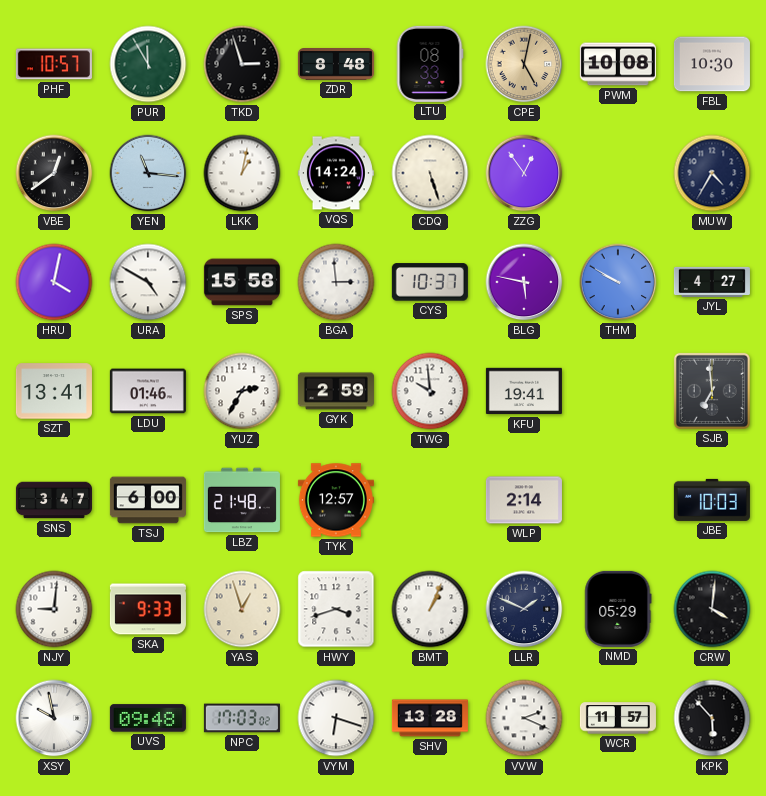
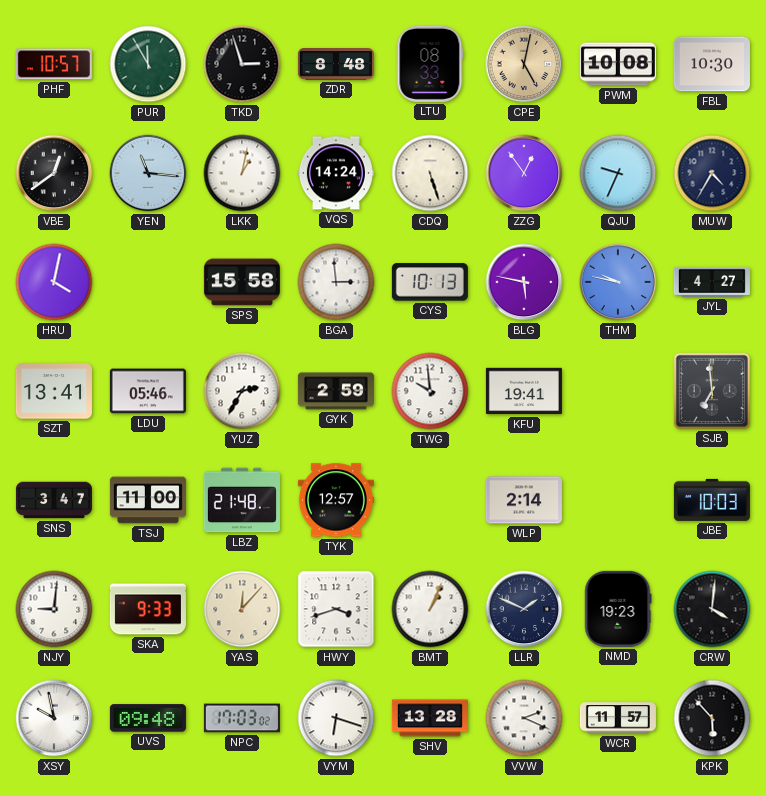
QJU: none -> 9:34 (618, 173)
URA: 4:50 -> none (148, 282)
CYS: 10:37 -> 10:13 (430, 282)
THM: 9:50 -> 9:47 (618, 282)
LDU: 01:46 -> 05:46 (148, 391)
TSJ: 6:00 -> 11:00 (148, 500)
YAS: 12:57 -> 12:07 (242, 609)
NMD: 05:29 -> 19:23 (618, 609)
